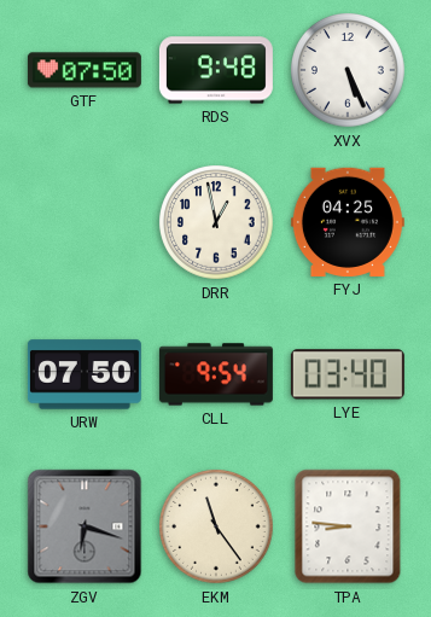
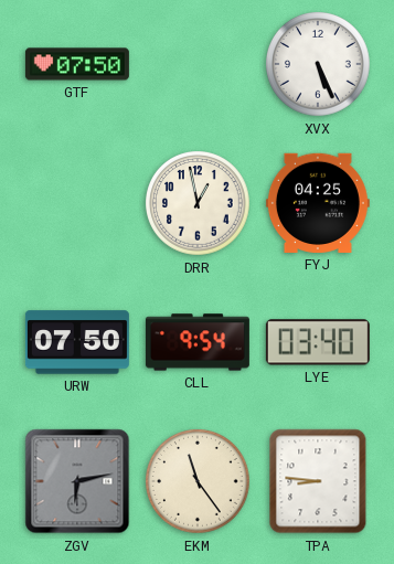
RDS: 9:48 -> none (216, 70)
ZGV: 6:18 -> 6:13 (77, 481)
